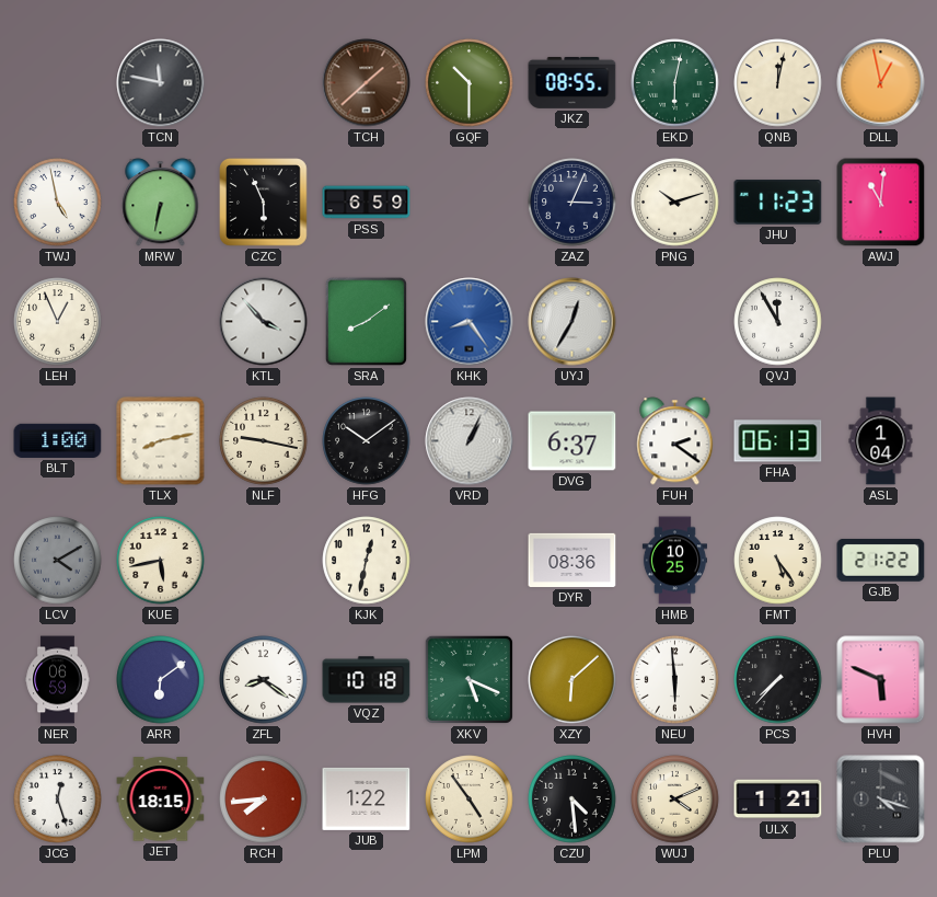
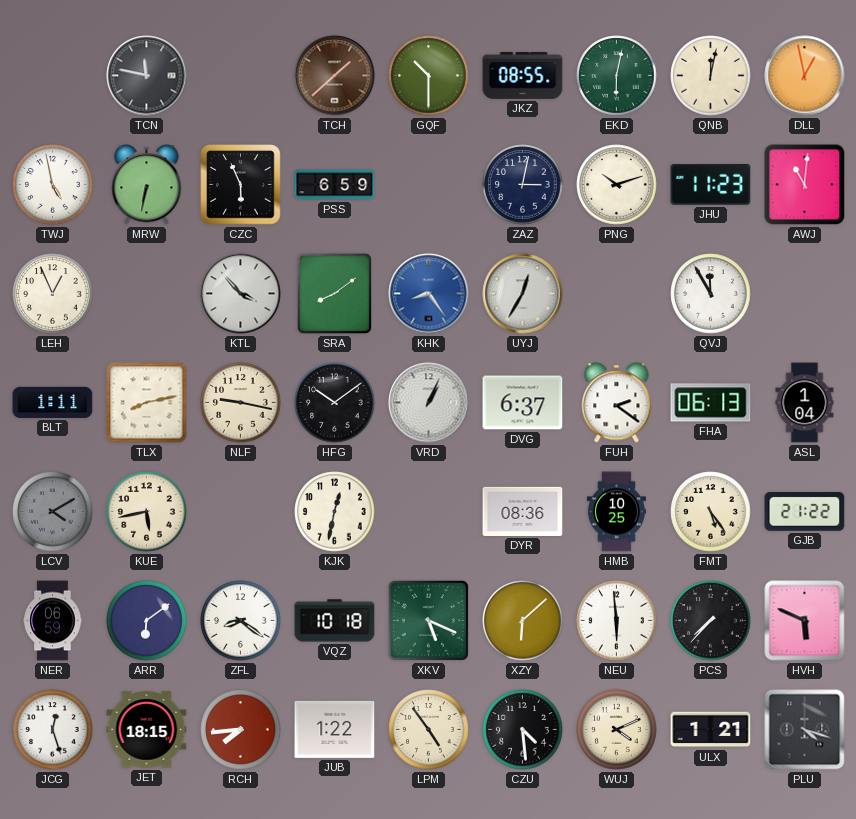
ZAZ: 3:04 -> 3:02 (523, 185)
BLT: 1:00 -> 1:11 (53, 402)
